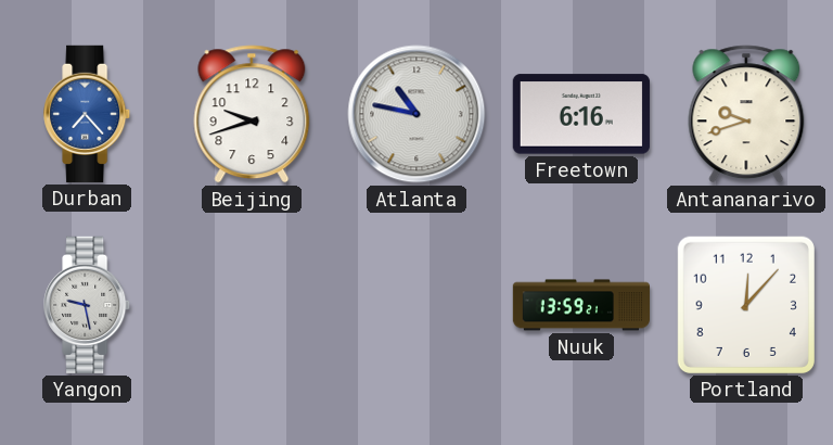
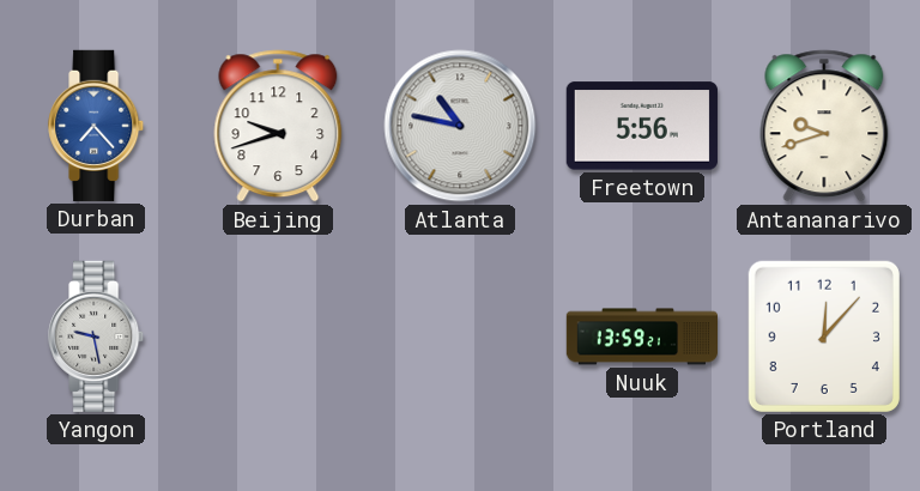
Freetown: 6:16 -> 5:56 (642, 126)
